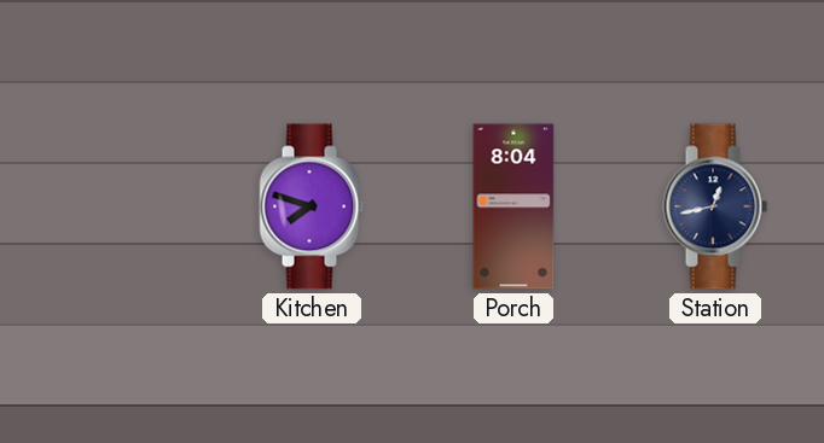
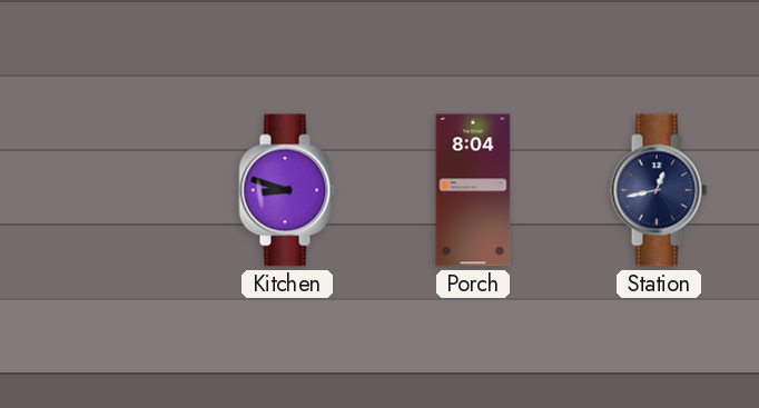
Kitchen: 7:48 -> 8:48 (287, 190)
